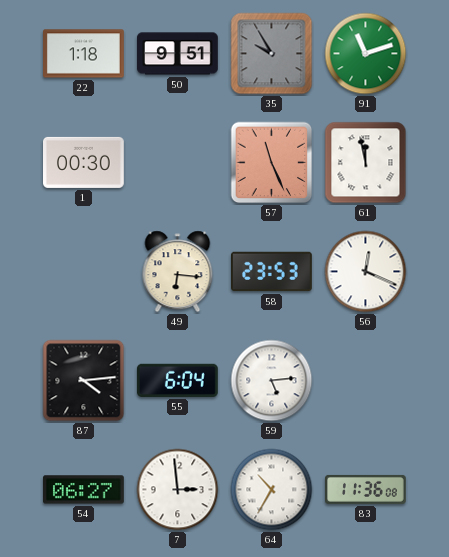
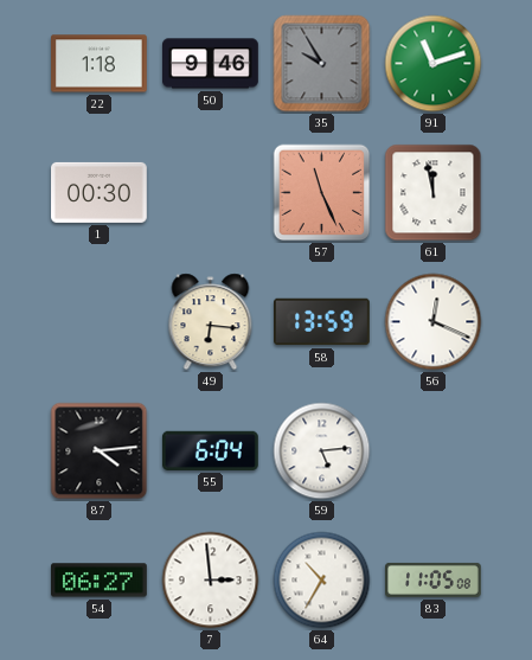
50: 9:51 -> 9:46 (211, 64)
58: 23:53 -> 13:59 (322, 322)
83: 11:36 -> 11:05 (434, 579)
